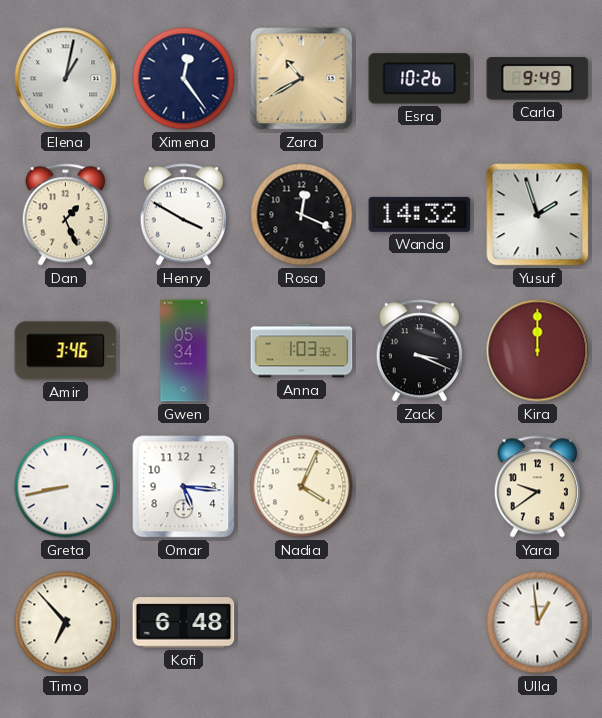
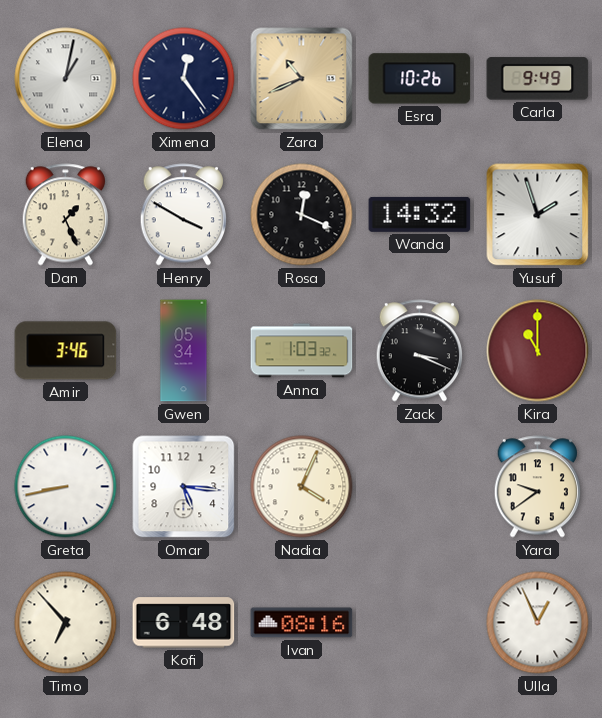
Zara: 10:40 -> 10:41 (302, 79)
Kira: 12:00 -> 11:00 (538, 351)
Ivan: none -> 08:16 (302, 623)
Ulla: 12:59 -> 12:56 (538, 623)
